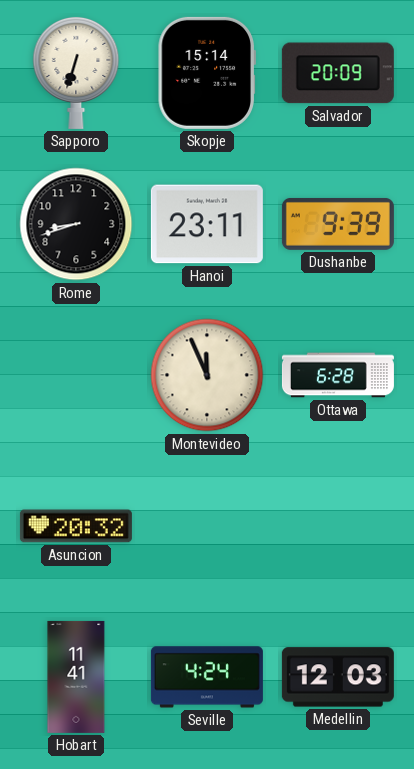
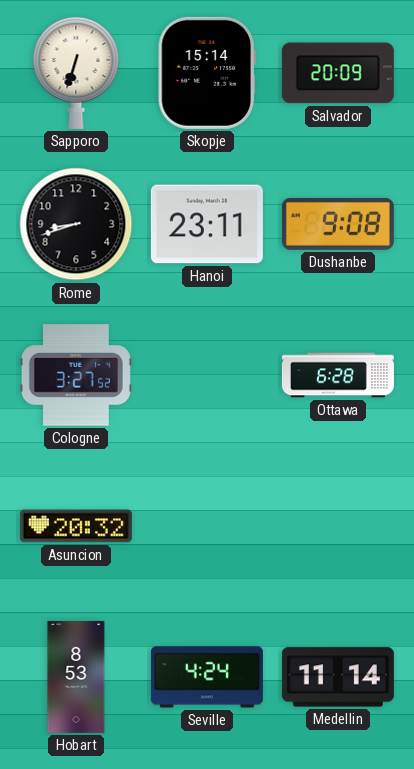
Dushanbe: 9:39 -> 9:08 (338, 224)
Cologne: none -> 3:27 (76, 375)
Montevideo: 11:56 -> none (207, 375)
Hobart: 11:41 -> 8:53 (76, 677)
Medellin: 12:03 -> 11:14 (338, 677)
